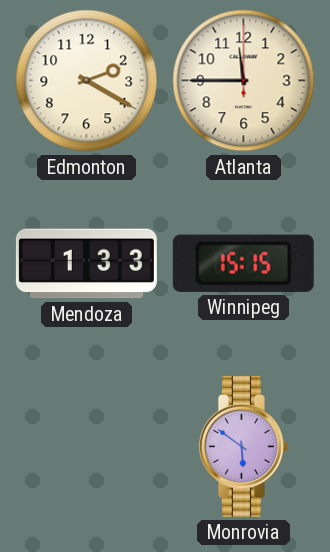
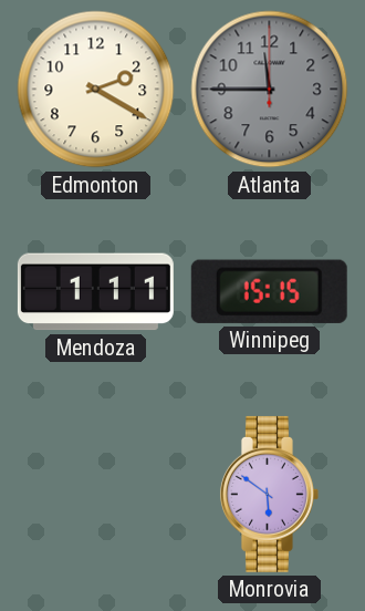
Atlanta dial: cream -> grey (270, 90)
Mendoza: 1:33 -> 1:11 (95, 292)
